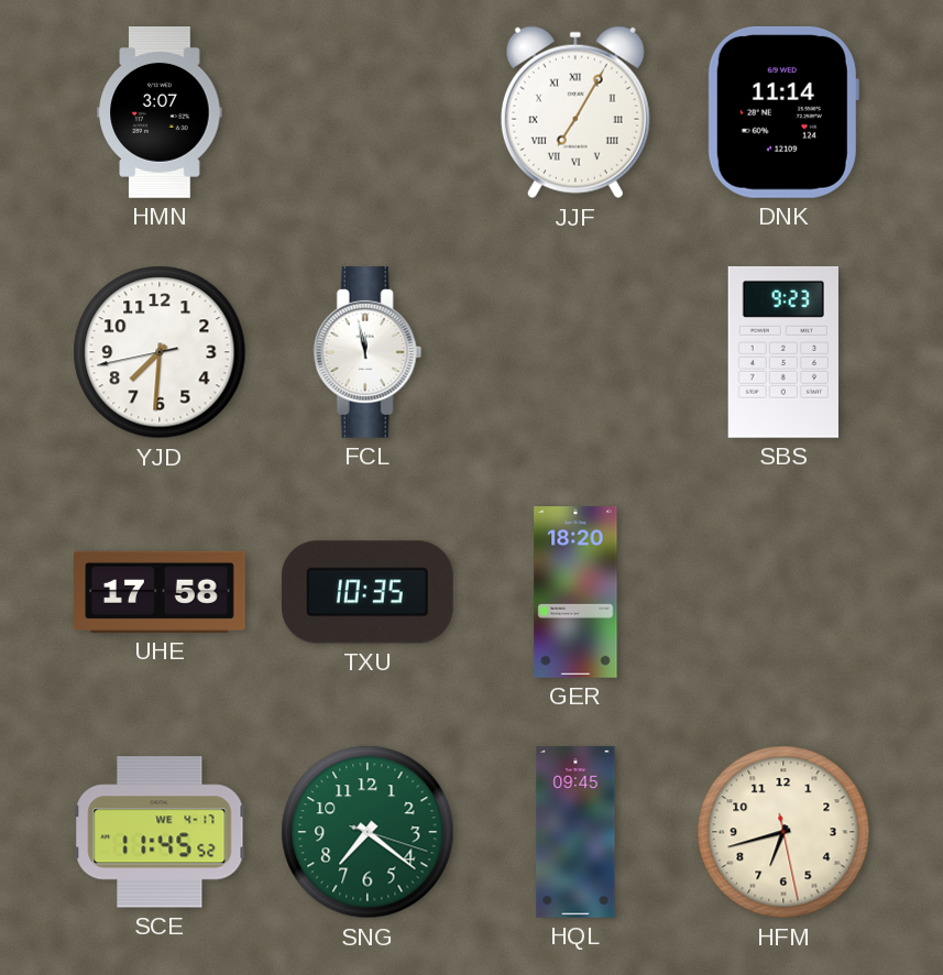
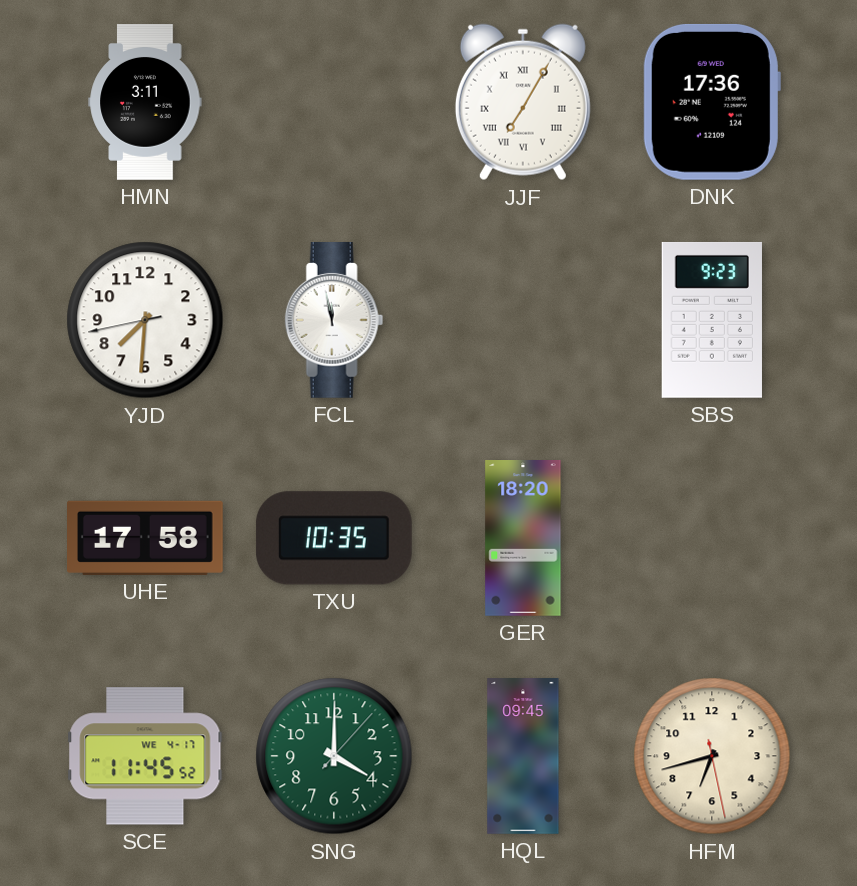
HMN: 3:07 -> 3:11 (145, 103)
DNK: 11:14 -> 17:36 (712, 102)
SNG: 7:21 -> 4:00 (334, 756)
